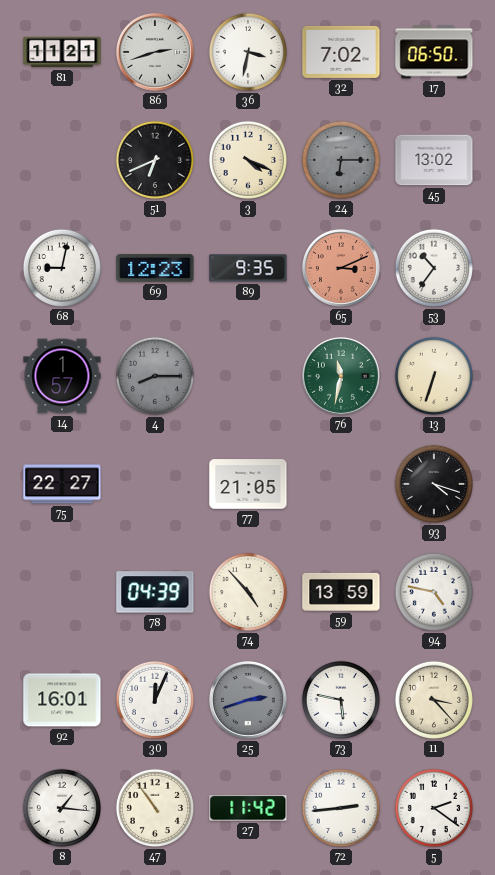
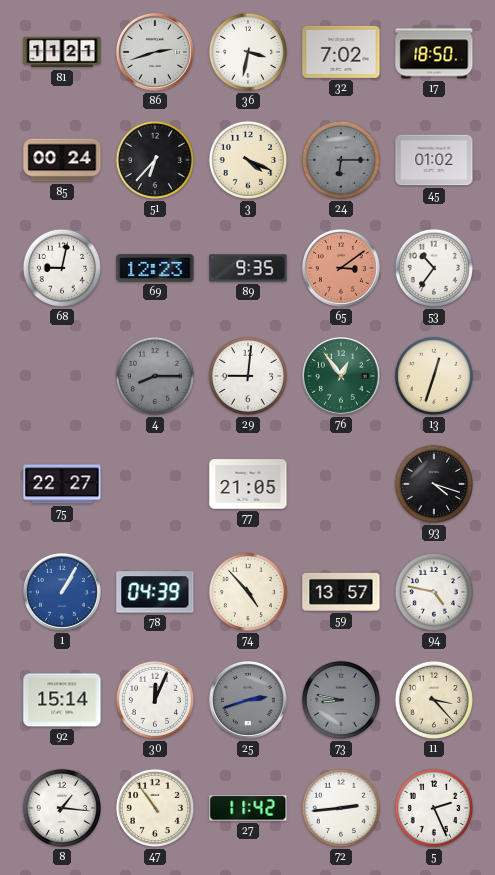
17: 06:50 -> 18:50 (434, 52)
85: none -> 00:24 (62, 160)
51: 6:41 -> 6:37 (155, 160)
45: 13:02 -> 01:02 (434, 160)
65: 3:11 -> 3:09 (341, 268)
14: 1:57 -> none (62, 376)
29: none -> 9:01 (248, 376)
76: 11:32 -> 12:54 (341, 376)
13: 6:33 -> 12:33 (434, 376)
1: none -> 1:05 (62, 592)
59: 13:59 -> 13:57 (341, 592)
92: 16:01 -> 15:14 (62, 700)
73: 5:47 -> 8:47 (341, 700)
73 dial: white -> grey (341, 700)
5: 2:21 -> 2:26 (434, 808)
